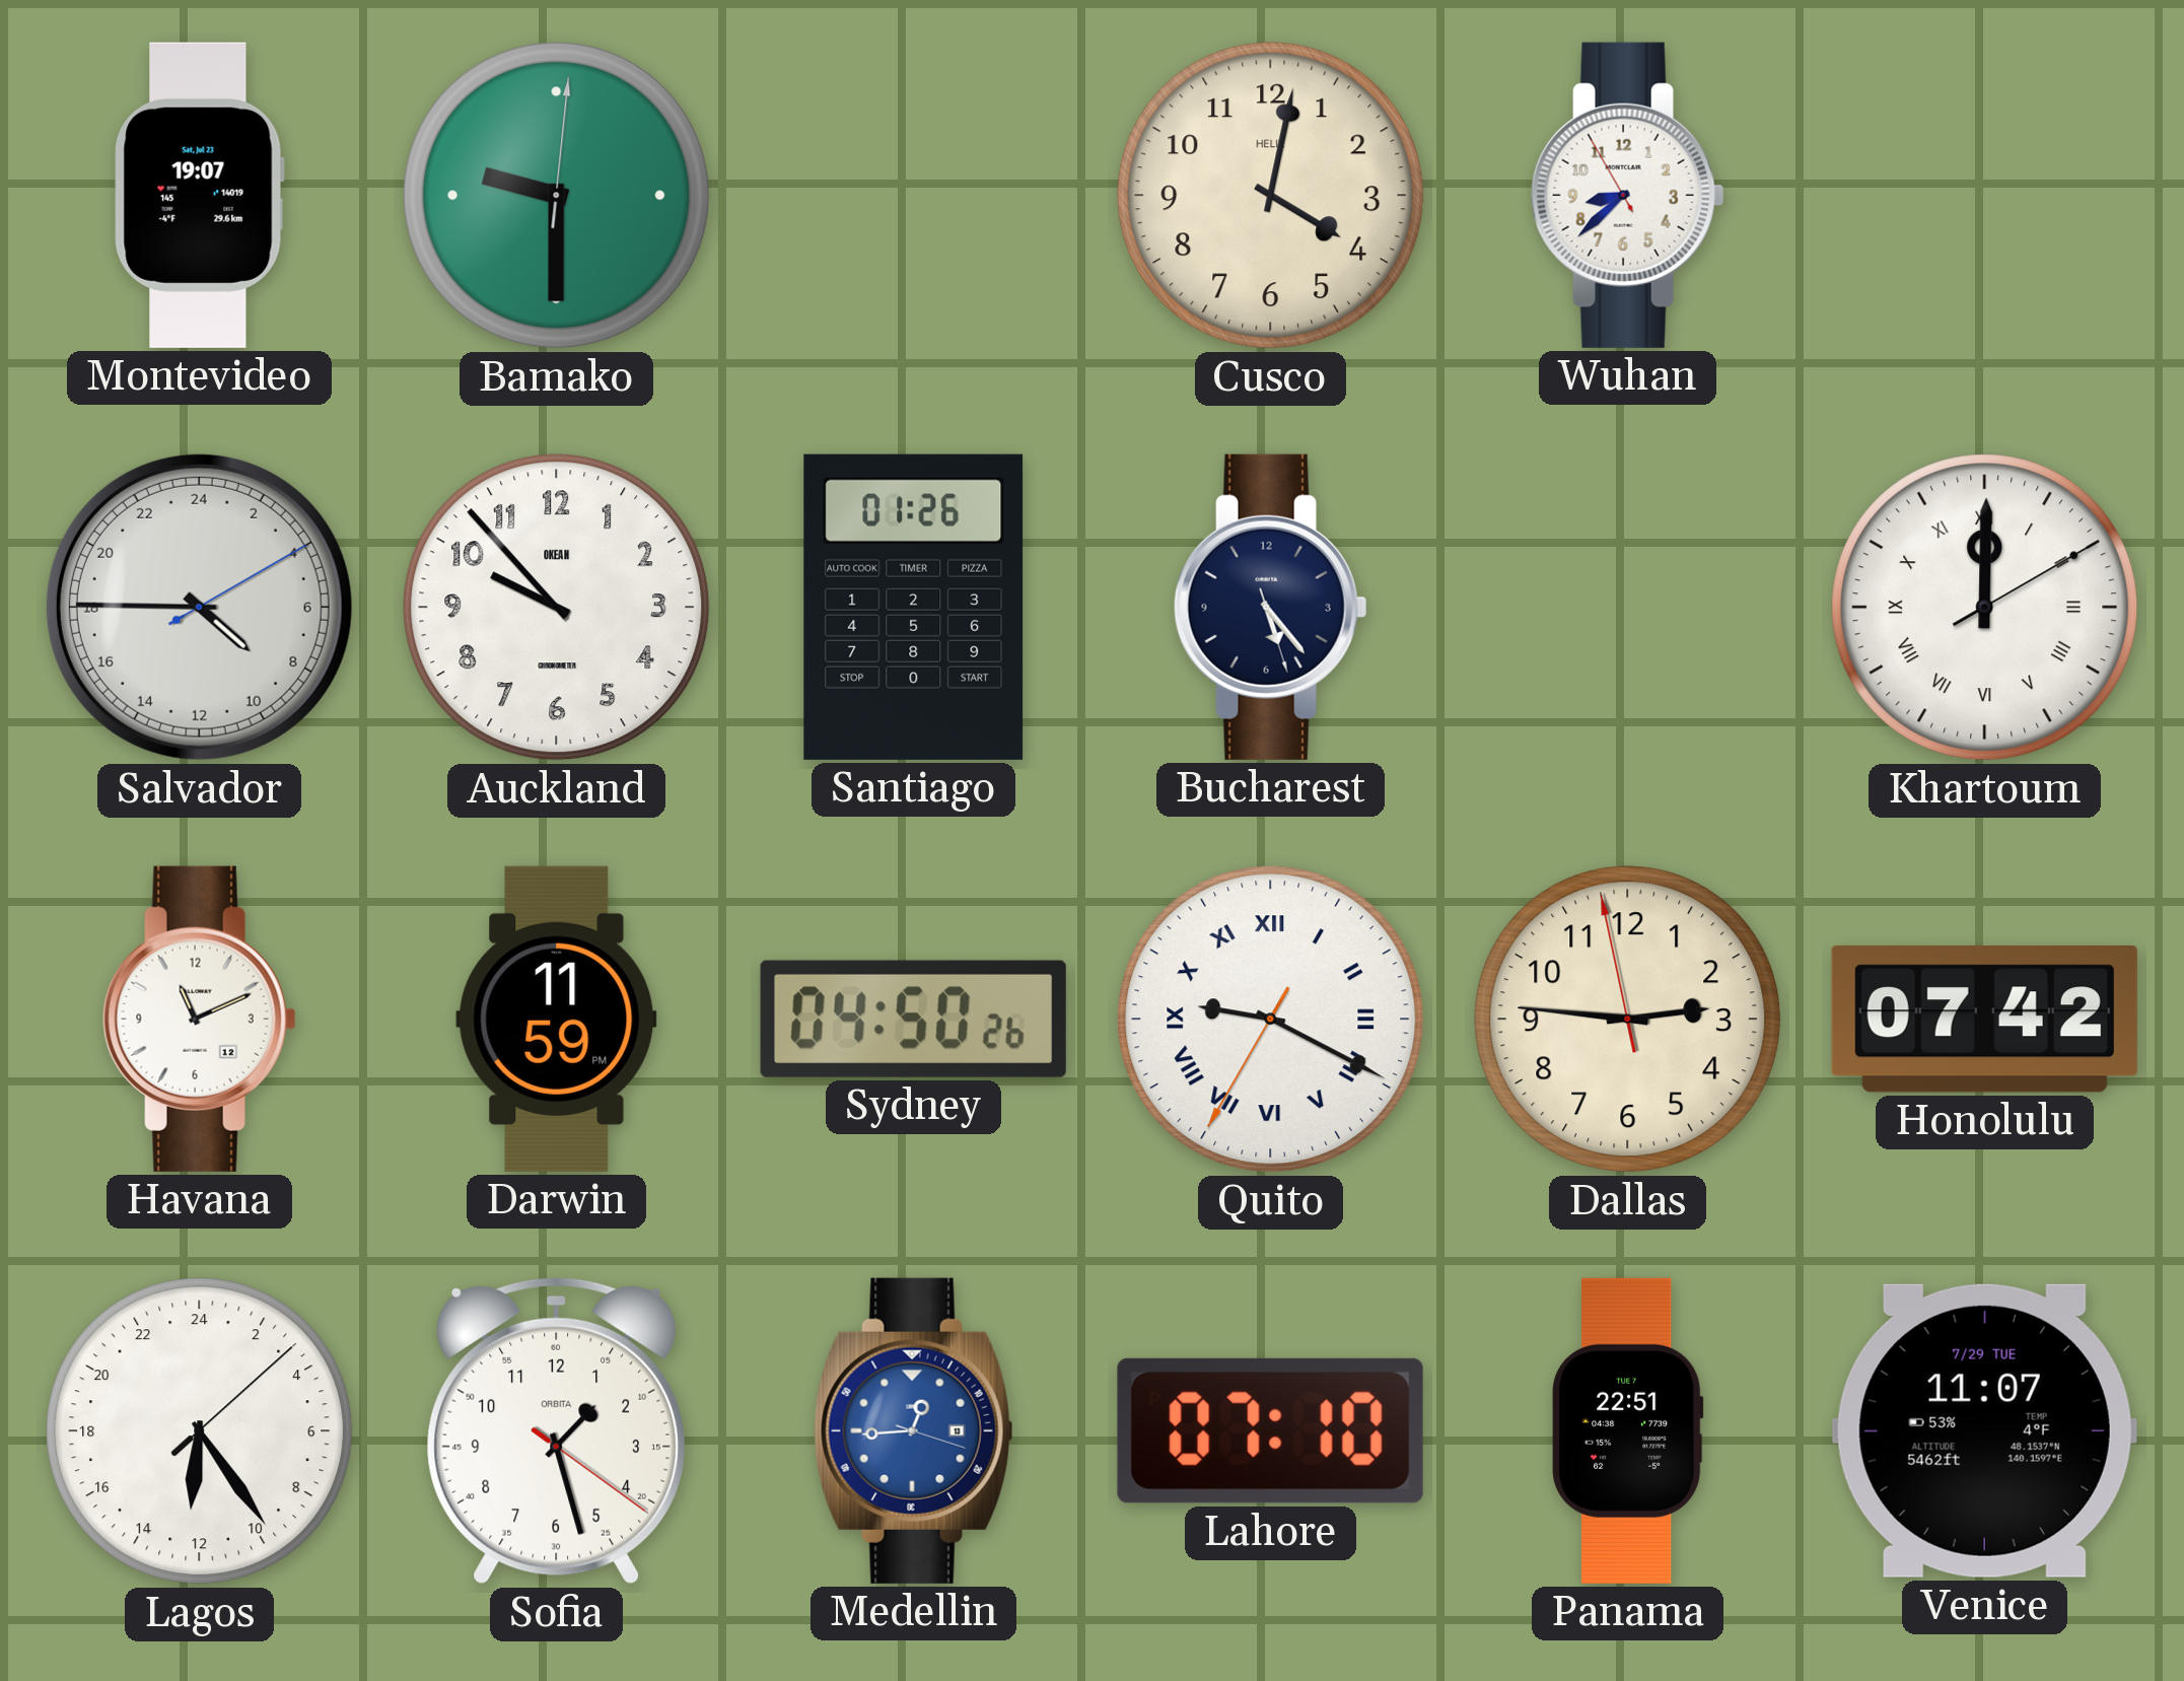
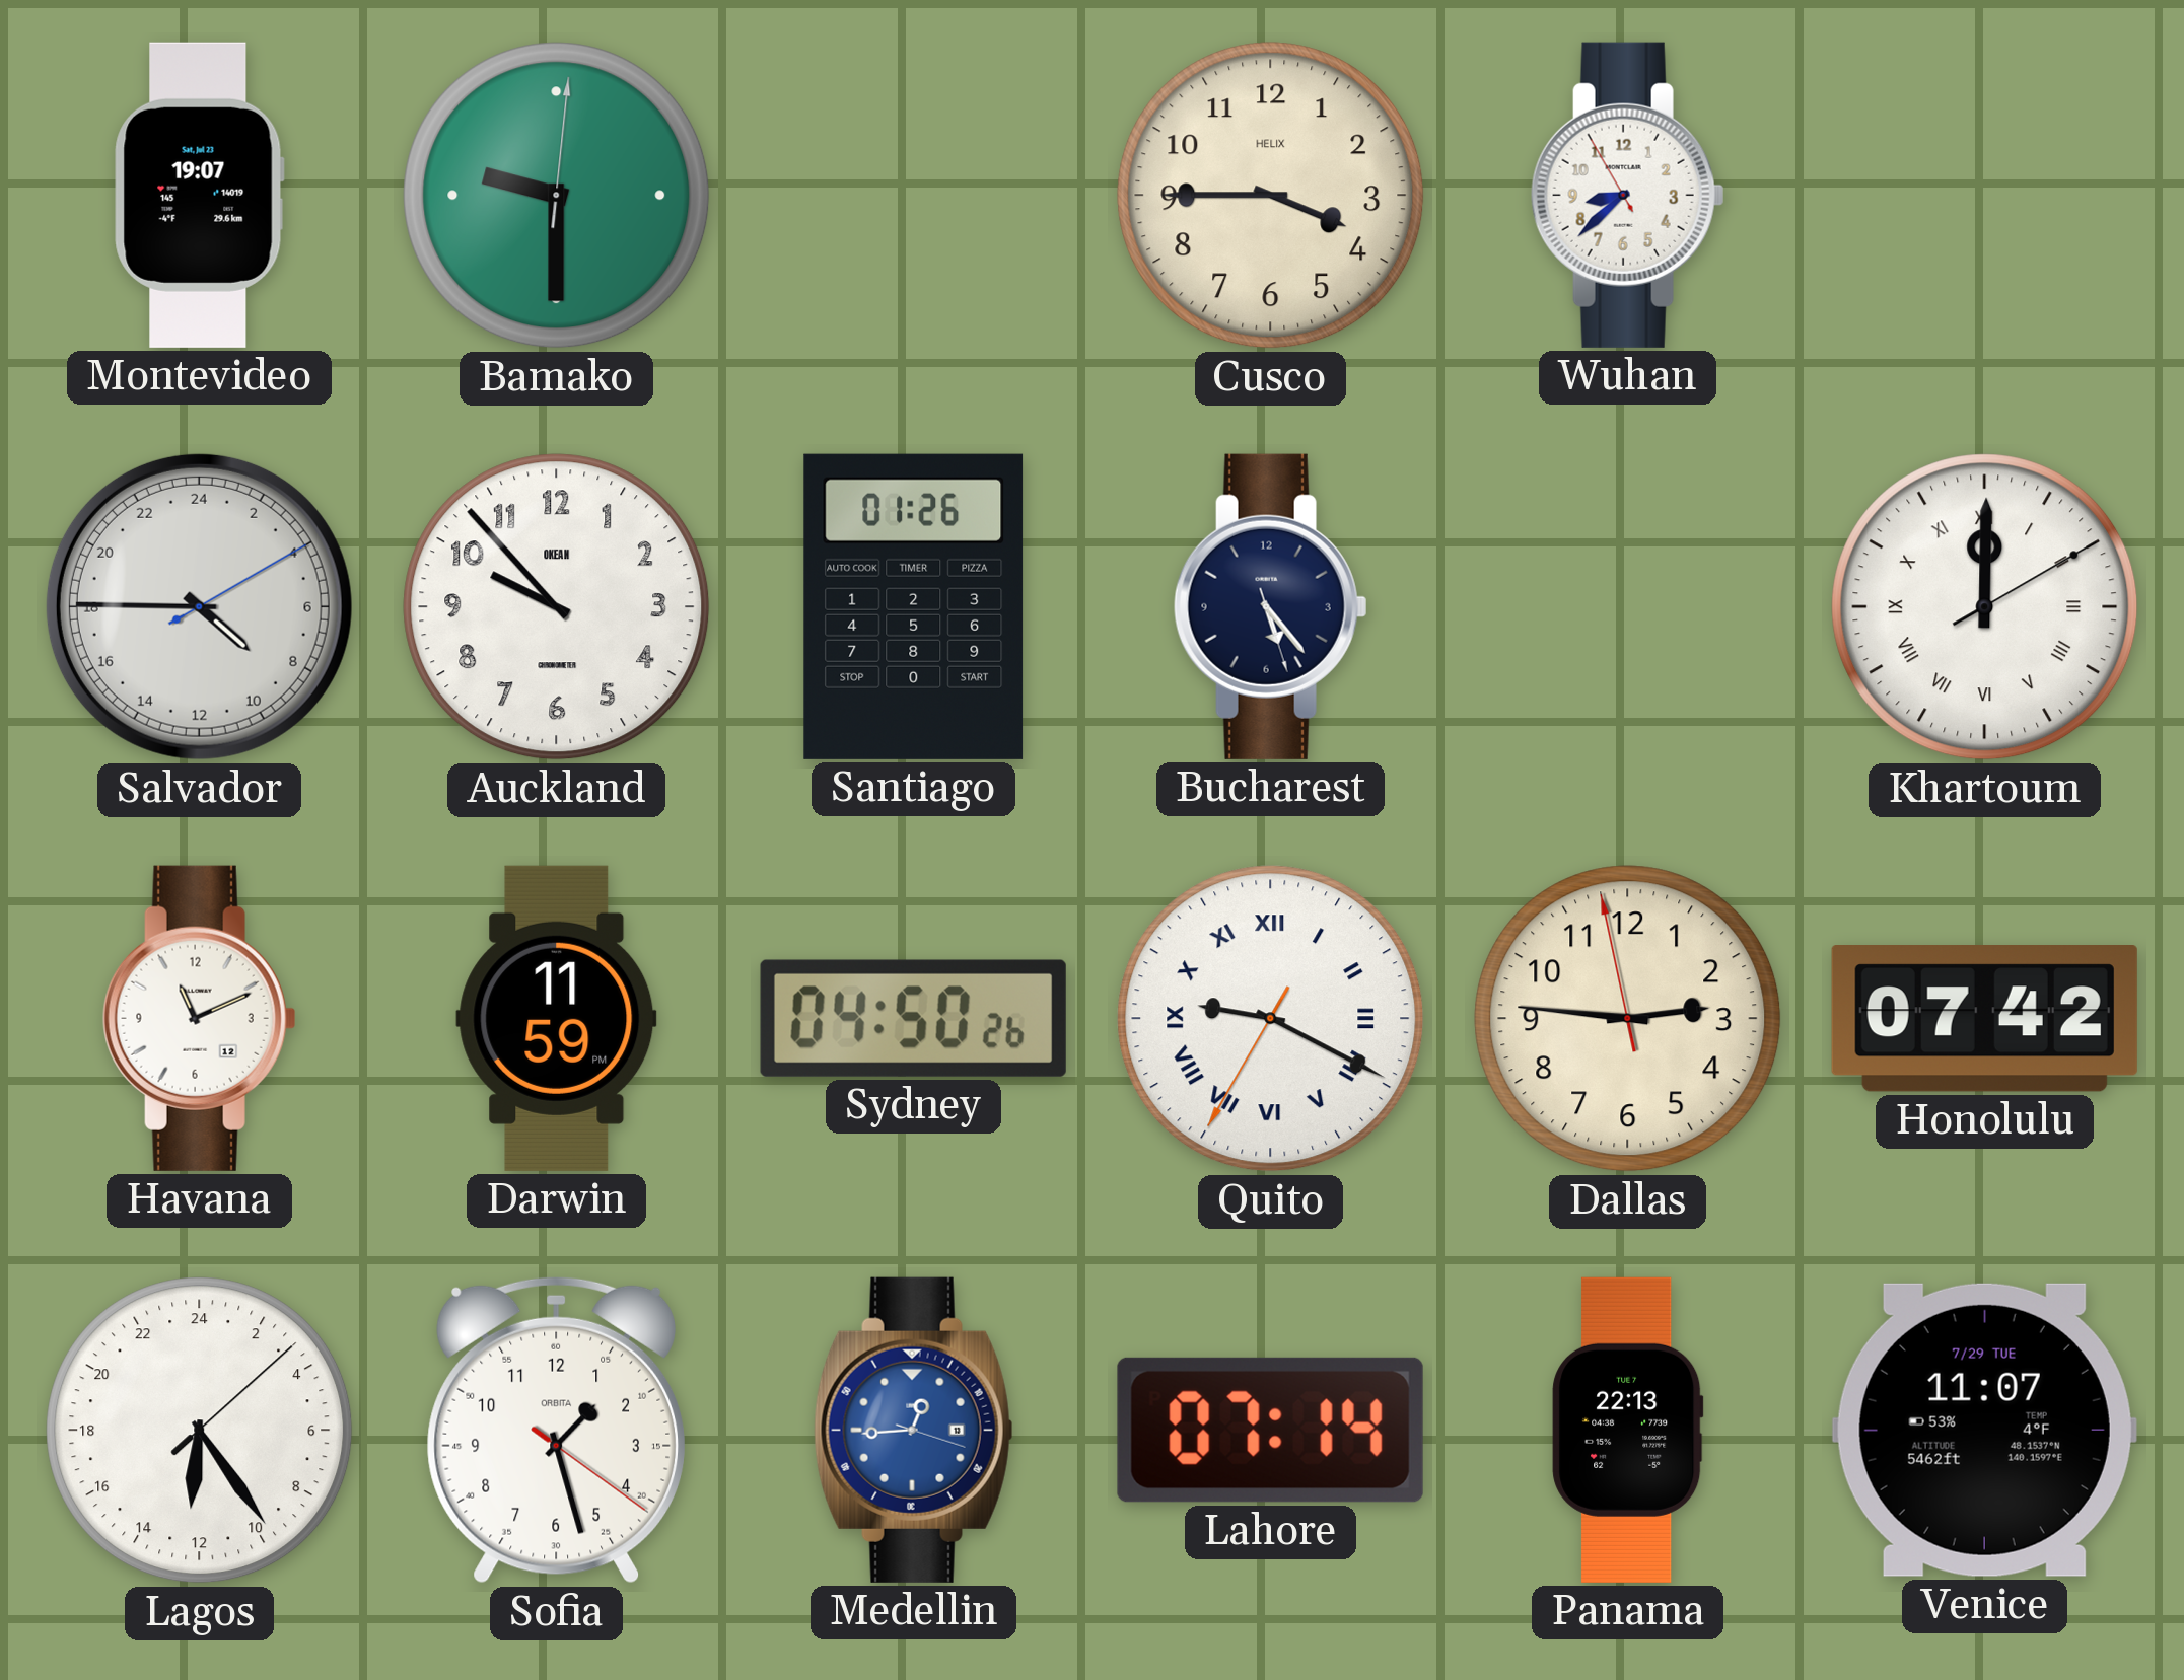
Cusco: 4:02 -> 3:45 (1271, 196)
Lahore: 07:10 -> 07:14 (1270, 1430)
Panama: 22:51 -> 22:13 (1628, 1430)
